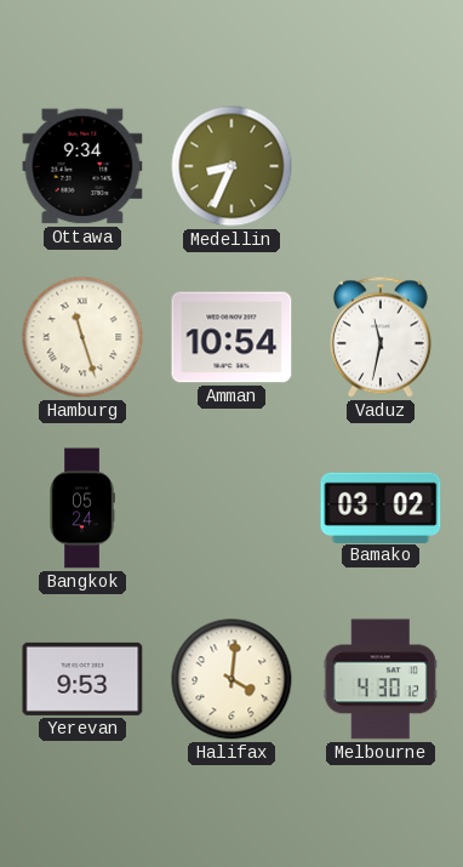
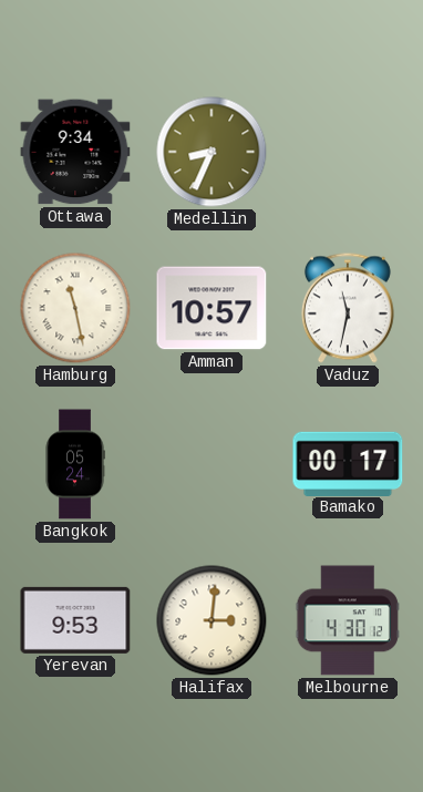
Hamburg: 11:27 -> 11:28 (75, 308)
Amman: 10:54 -> 10:57 (211, 308)
Bamako: 03:02 -> 00:17 (348, 463)
Halifax: 4:01 -> 3:01 (211, 620)
